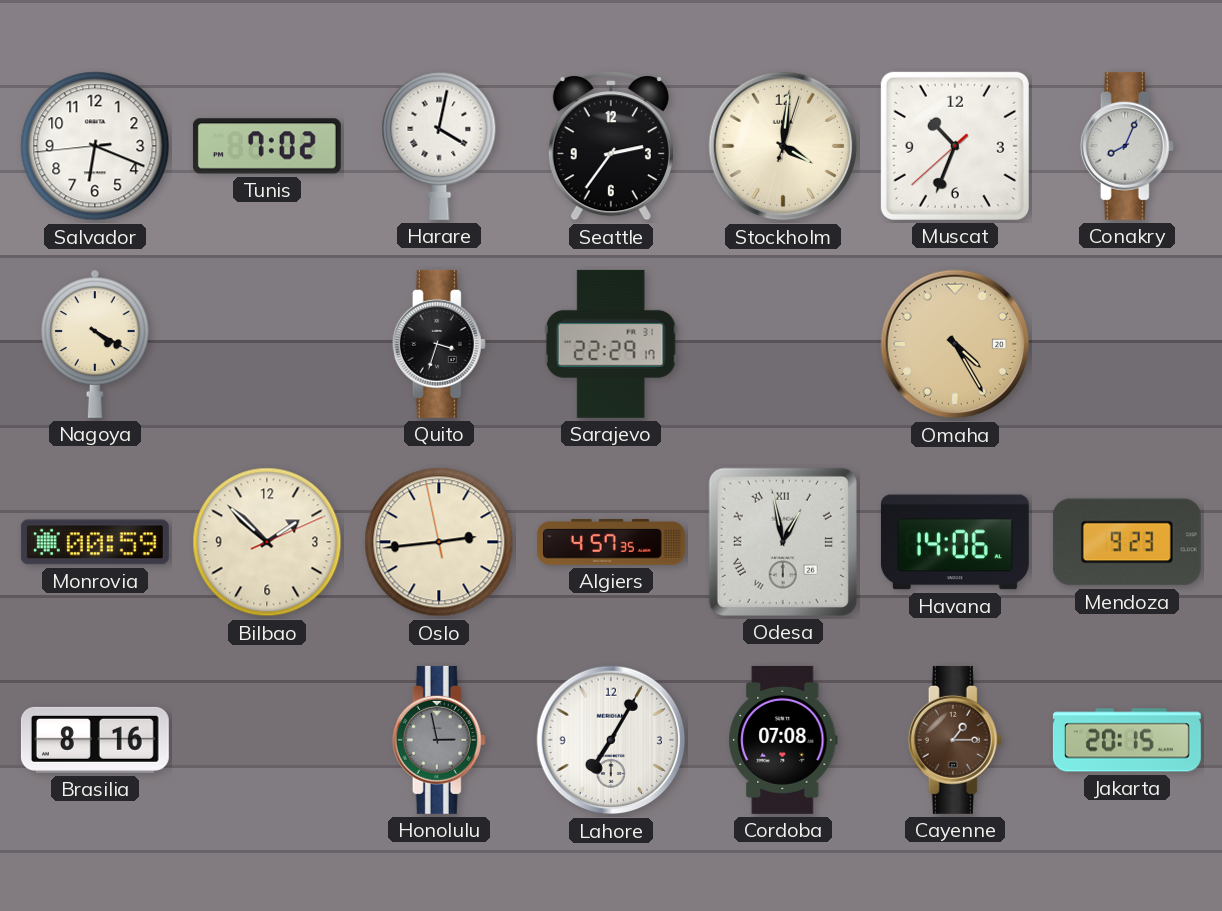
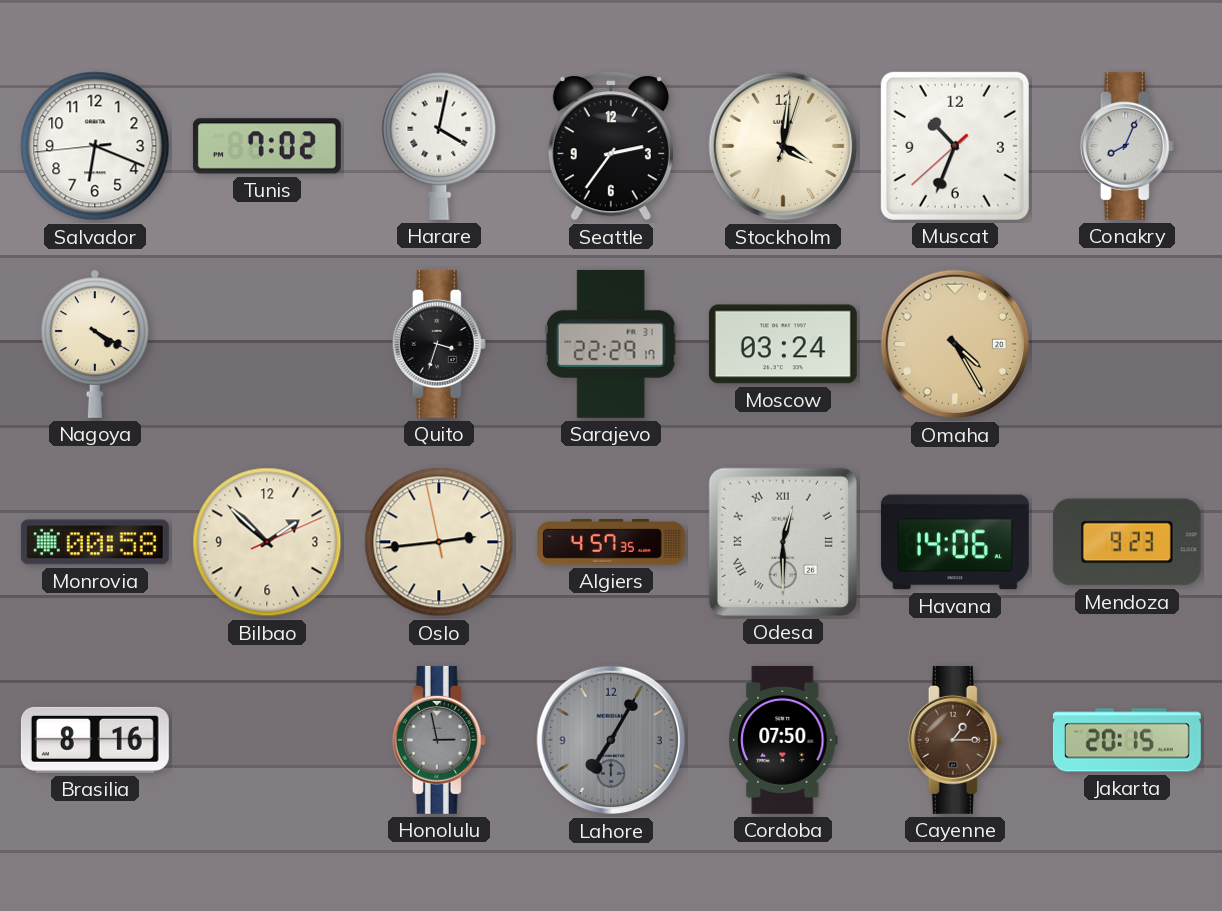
Moscow: none -> 03:24 (783, 344)
Monrovia: 00:59 -> 00:58 (95, 542)
Odesa: 12:58 -> 12:30 (783, 542)
Lahore dial: white -> grey (611, 740)
Cordoba: 07:08 -> 07:50 (783, 740)
